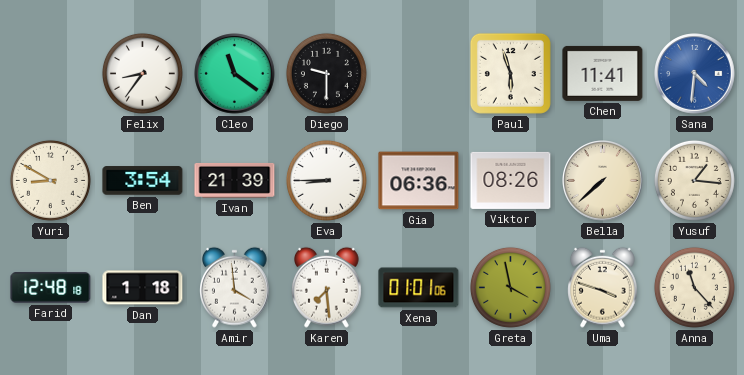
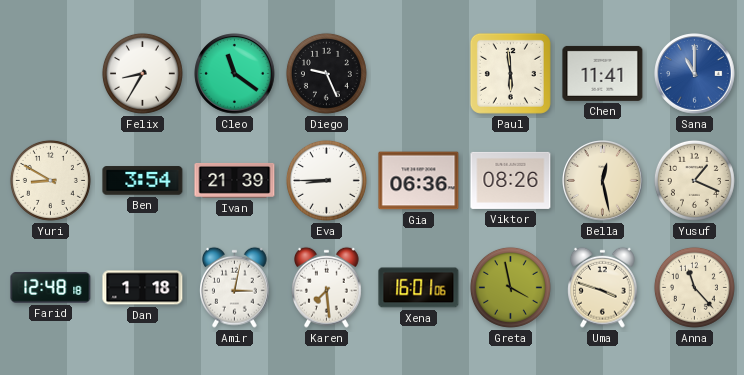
Felix: 8:36 -> 8:35 (142, 73)
Diego: 9:30 -> 9:26 (326, 73)
Paul: 5:57 -> 5:59 (510, 73)
Sana: 4:31 -> 11:00 (695, 74)
Bella: 7:38 -> 12:28 (603, 181)
Yusuf: 1:16 -> 1:19 (694, 180)
Amir: 3:59 -> 3:02 (235, 287)
Xena: 01:01 -> 16:01 (419, 288)
